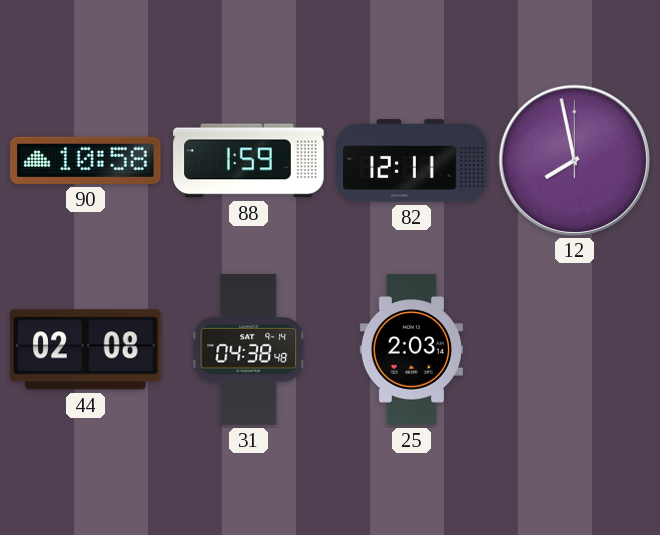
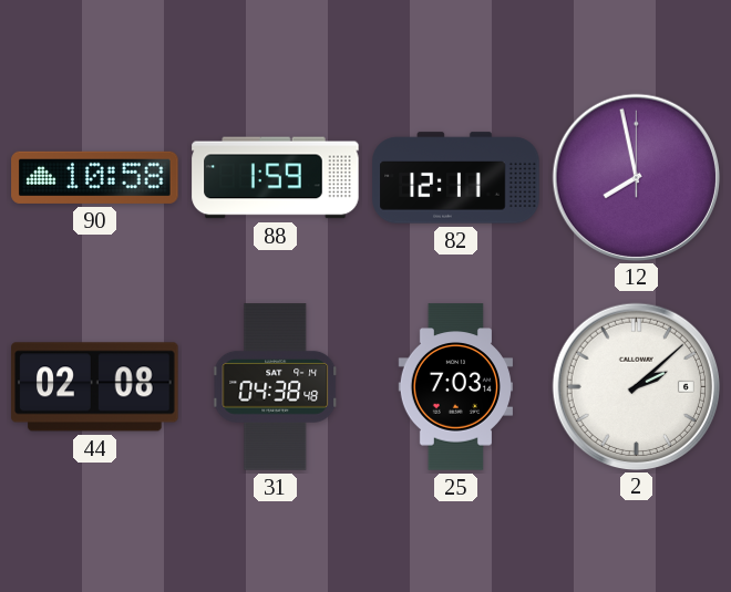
25: 2:03 -> 7:03 (455, 387)
2: none -> 2:08 (636, 386)
